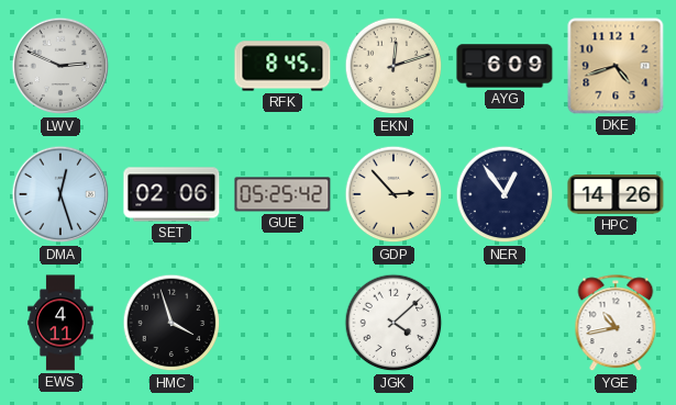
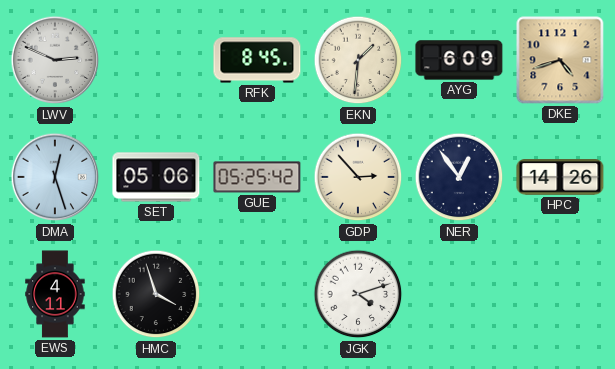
EKN: 12:12 -> 1:31 (358, 60)
SET: 02:06 -> 05:06 (156, 177)
JGK: 4:08 -> 4:12 (358, 294)
YGE: 10:43 -> none (616, 324)
